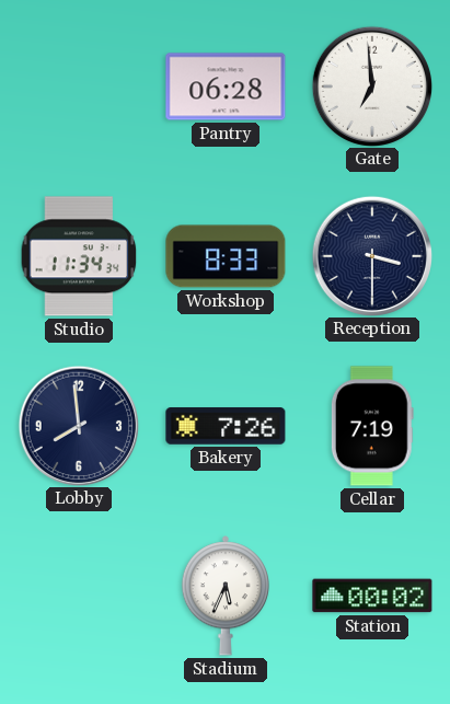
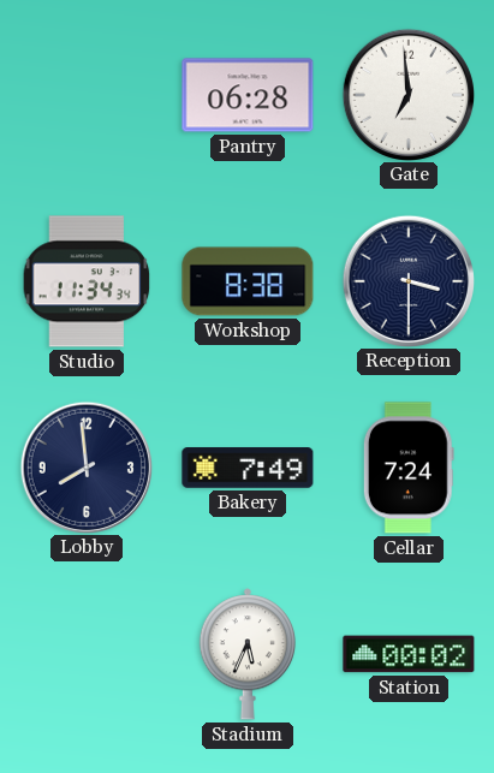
Workshop: 8:33 -> 8:38 (248, 281)
Bakery: 7:26 -> 7:49 (248, 468)
Cellar: 7:19 -> 7:24 (409, 468)
